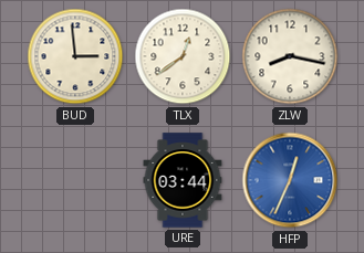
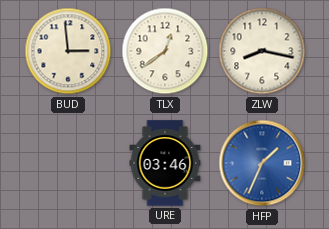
URE: 03:44 -> 03:46 (165, 163)
HFP: 12:34 -> 1:34 (262, 163)
